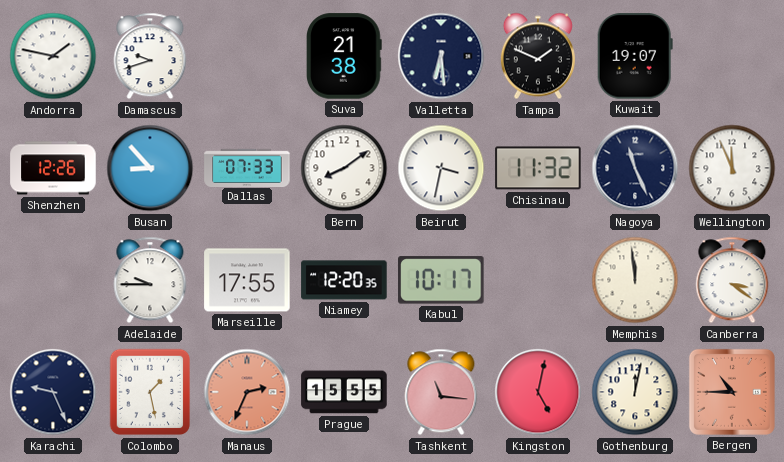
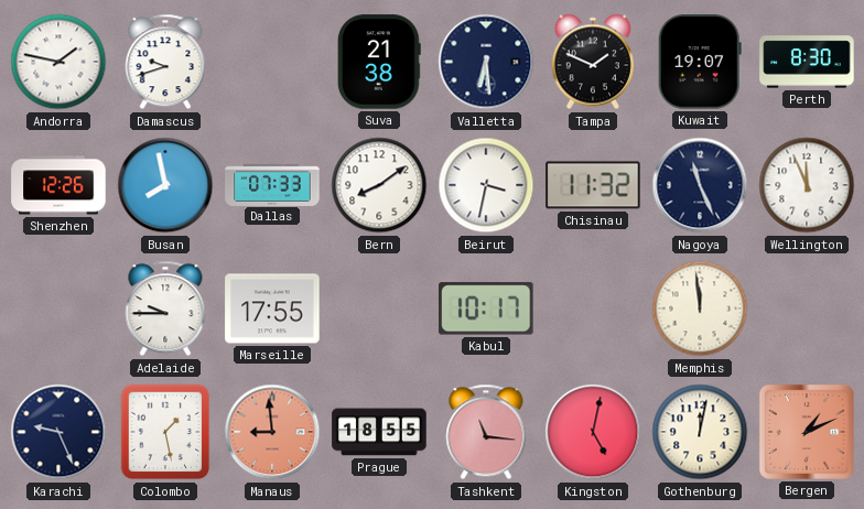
Perth: none -> 8:30 (807, 62)
Busan: 8:53 -> 7:58 (165, 185)
Niamey: 12:20 -> none (344, 280)
Canberra: 3:21 -> none (732, 280)
Manaus: 2:34 -> 8:59 (272, 432)
Prague: 15:55 -> 18:55 (379, 432)
Bergen: 10:45 -> 1:11 (807, 432)
